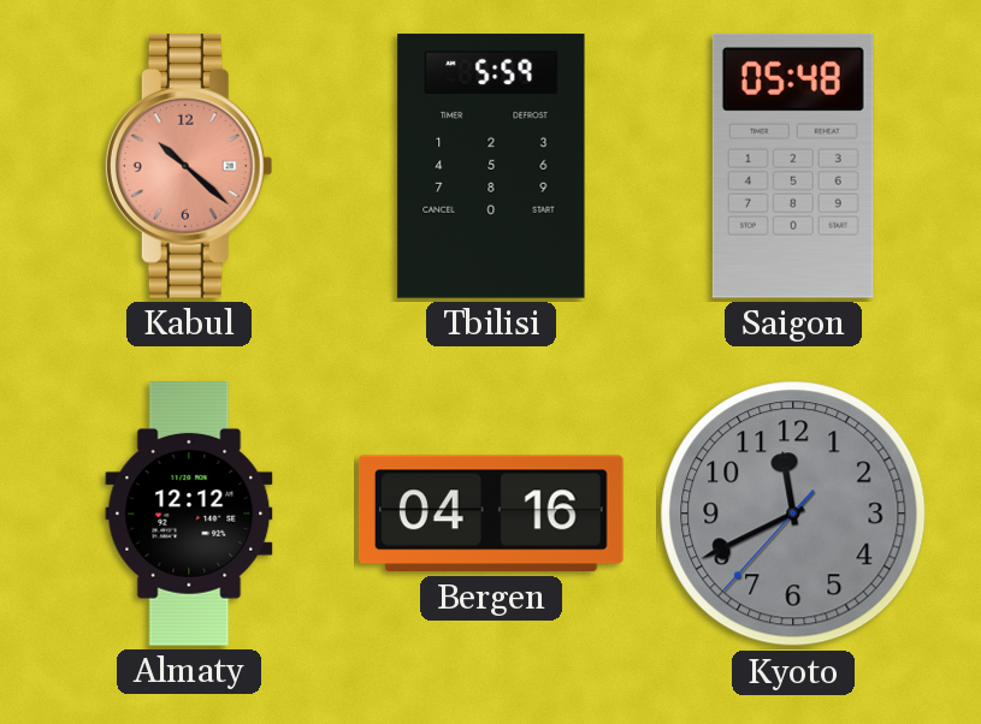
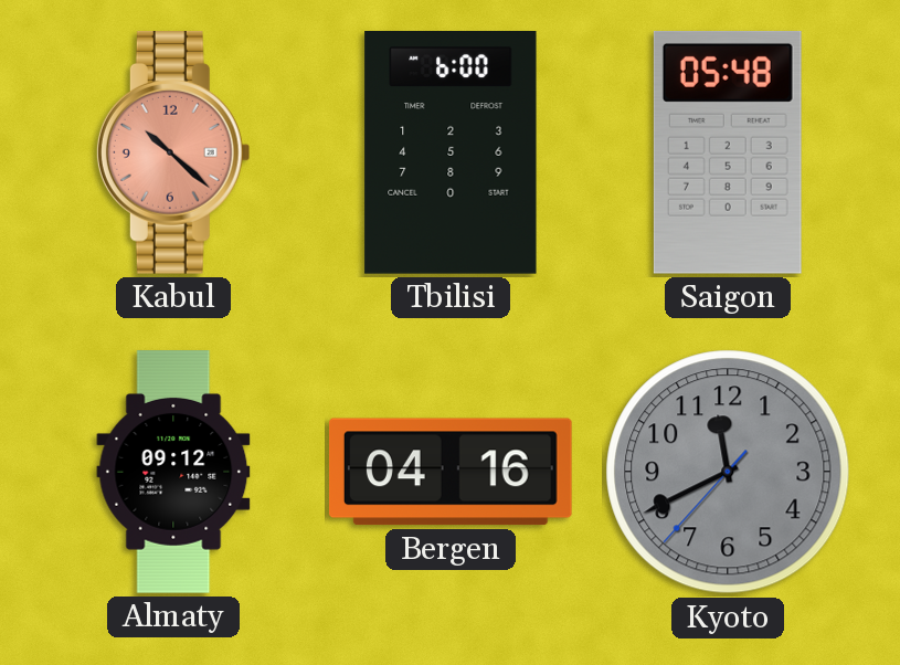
Tbilisi: 5:59 -> 6:00 (451, 152)
Almaty: 12:12 -> 09:12 (173, 472)
